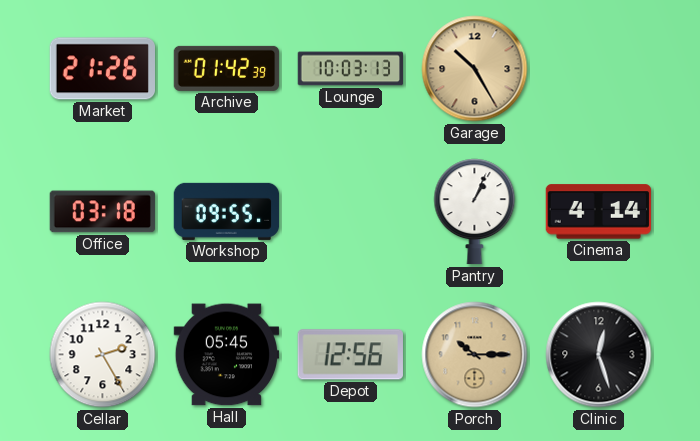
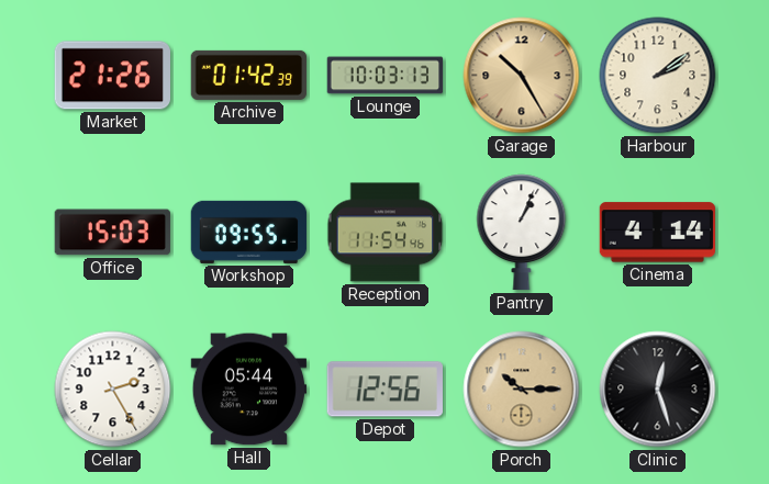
Harbour: none -> 2:09 (658, 76)
Office: 03:18 -> 15:03 (112, 233)
Reception: none -> 11:54 (386, 233)
Hall: 05:45 -> 05:44 (249, 390)
